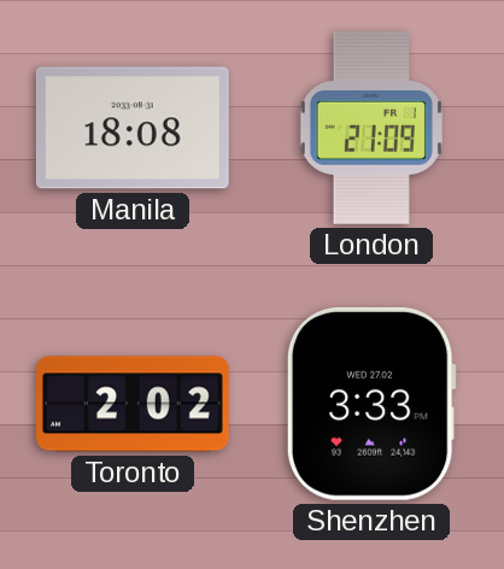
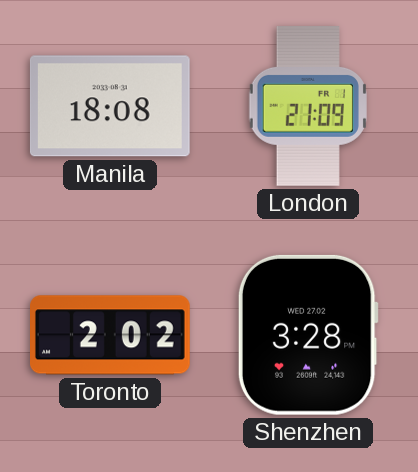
Shenzhen: 3:33 -> 3:28 (308, 335)
